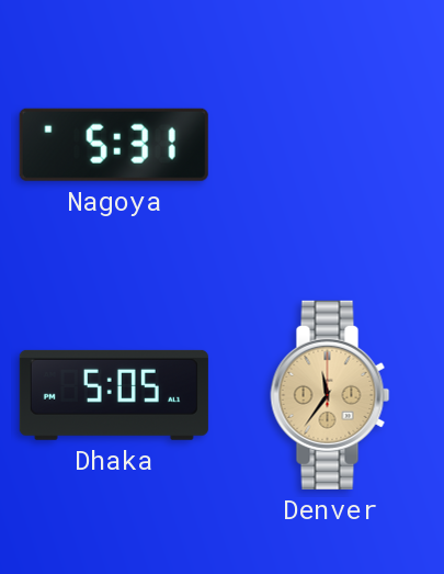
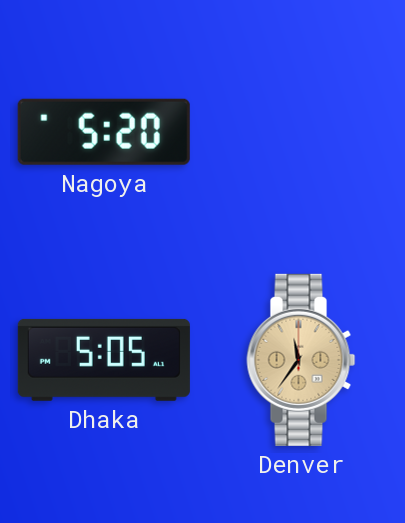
Nagoya: 5:31 -> 5:20 (104, 132)
